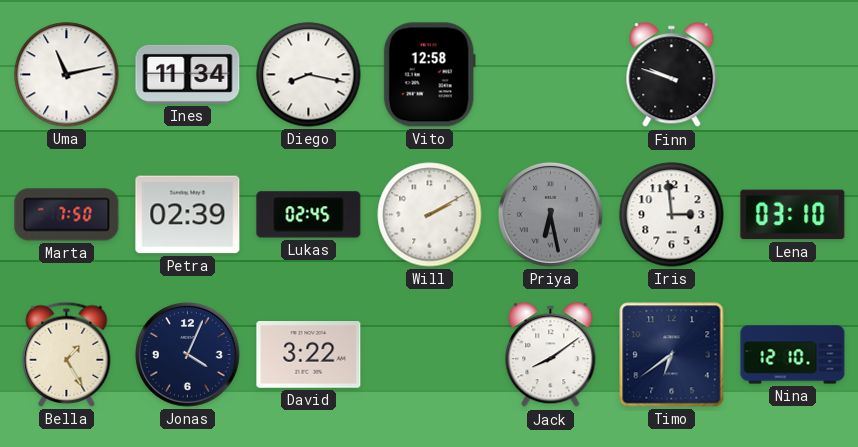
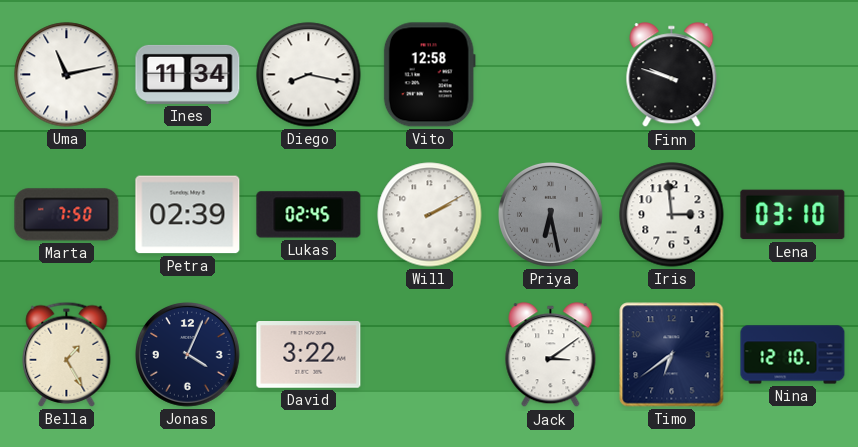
Jack: 8:09 -> 3:09 (551, 355)
